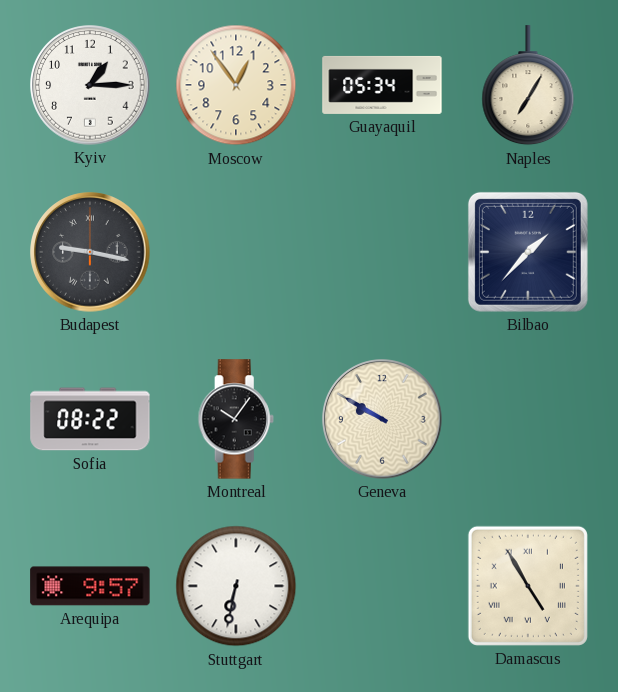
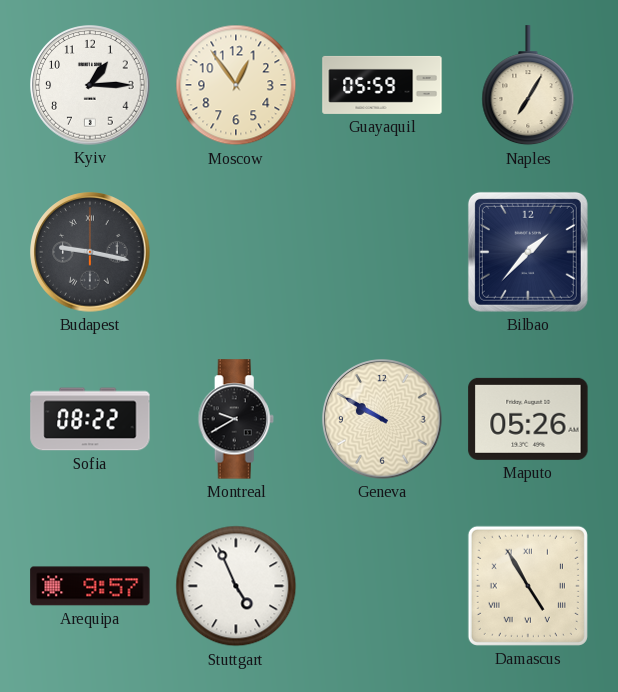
Guayaquil: 05:34 -> 05:59 (382, 85)
Montreal: 10:06 -> 9:40 (236, 419)
Maputo: none -> 05:26 (528, 419)
Stuttgart: 6:32 -> 4:56 (236, 586)
